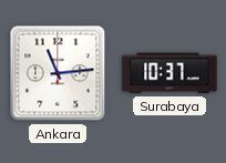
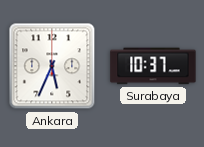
Ankara: 11:14 -> 5:34 (52, 66)
